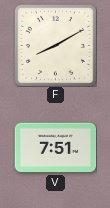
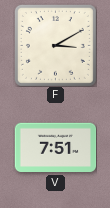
F: 8:10 -> 3:10 (55, 45)
